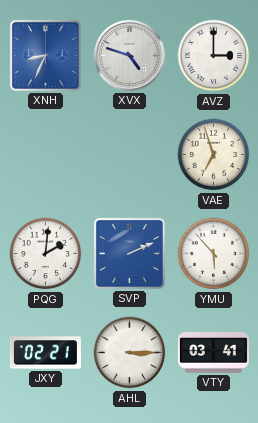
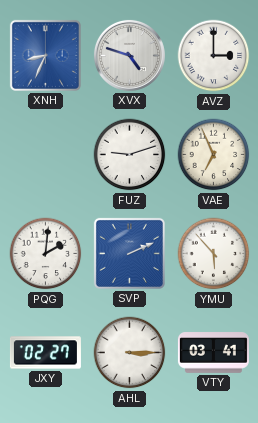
FUZ: none -> 9:12 (130, 155)
VAE: 6:57 -> 6:56 (214, 155)
JXY: 02:21 -> 02:27 (45, 353)
